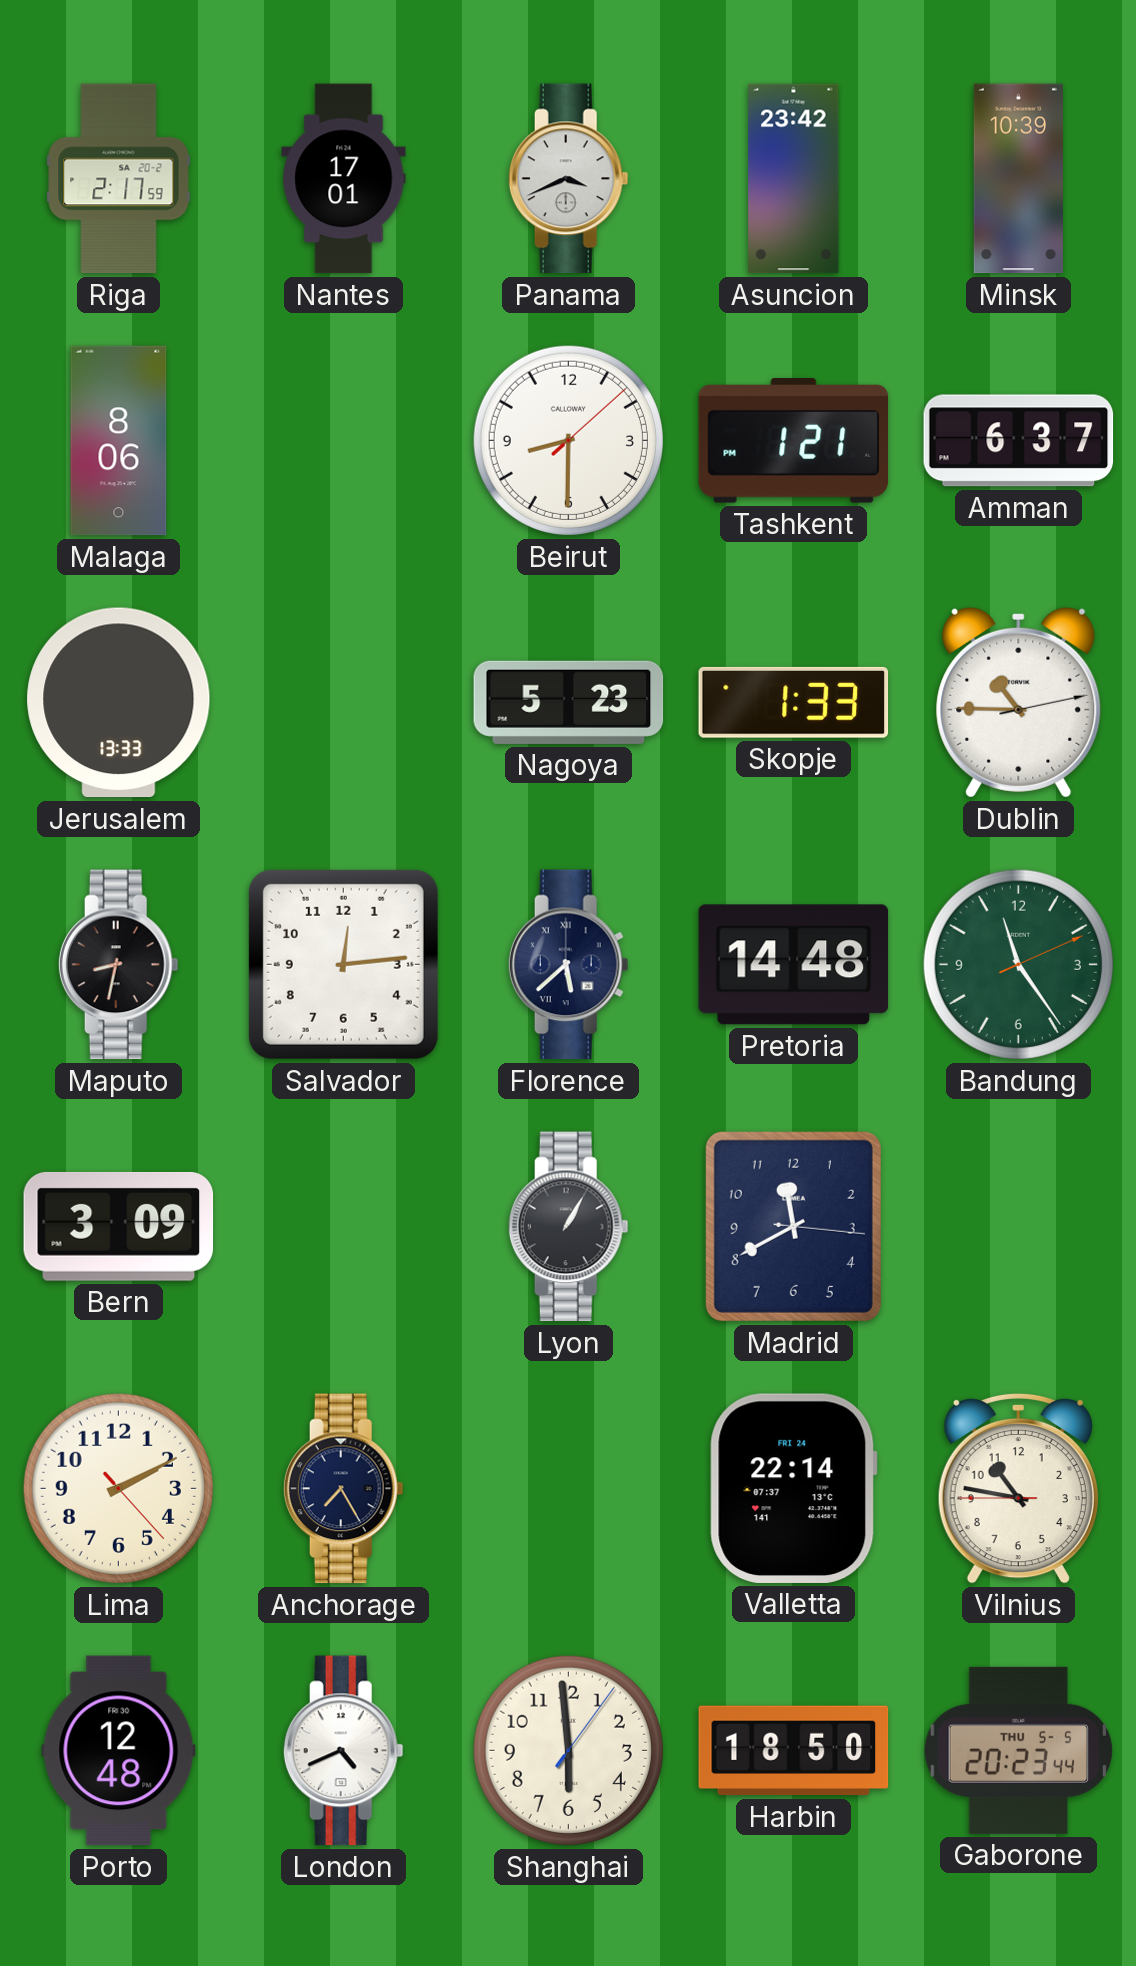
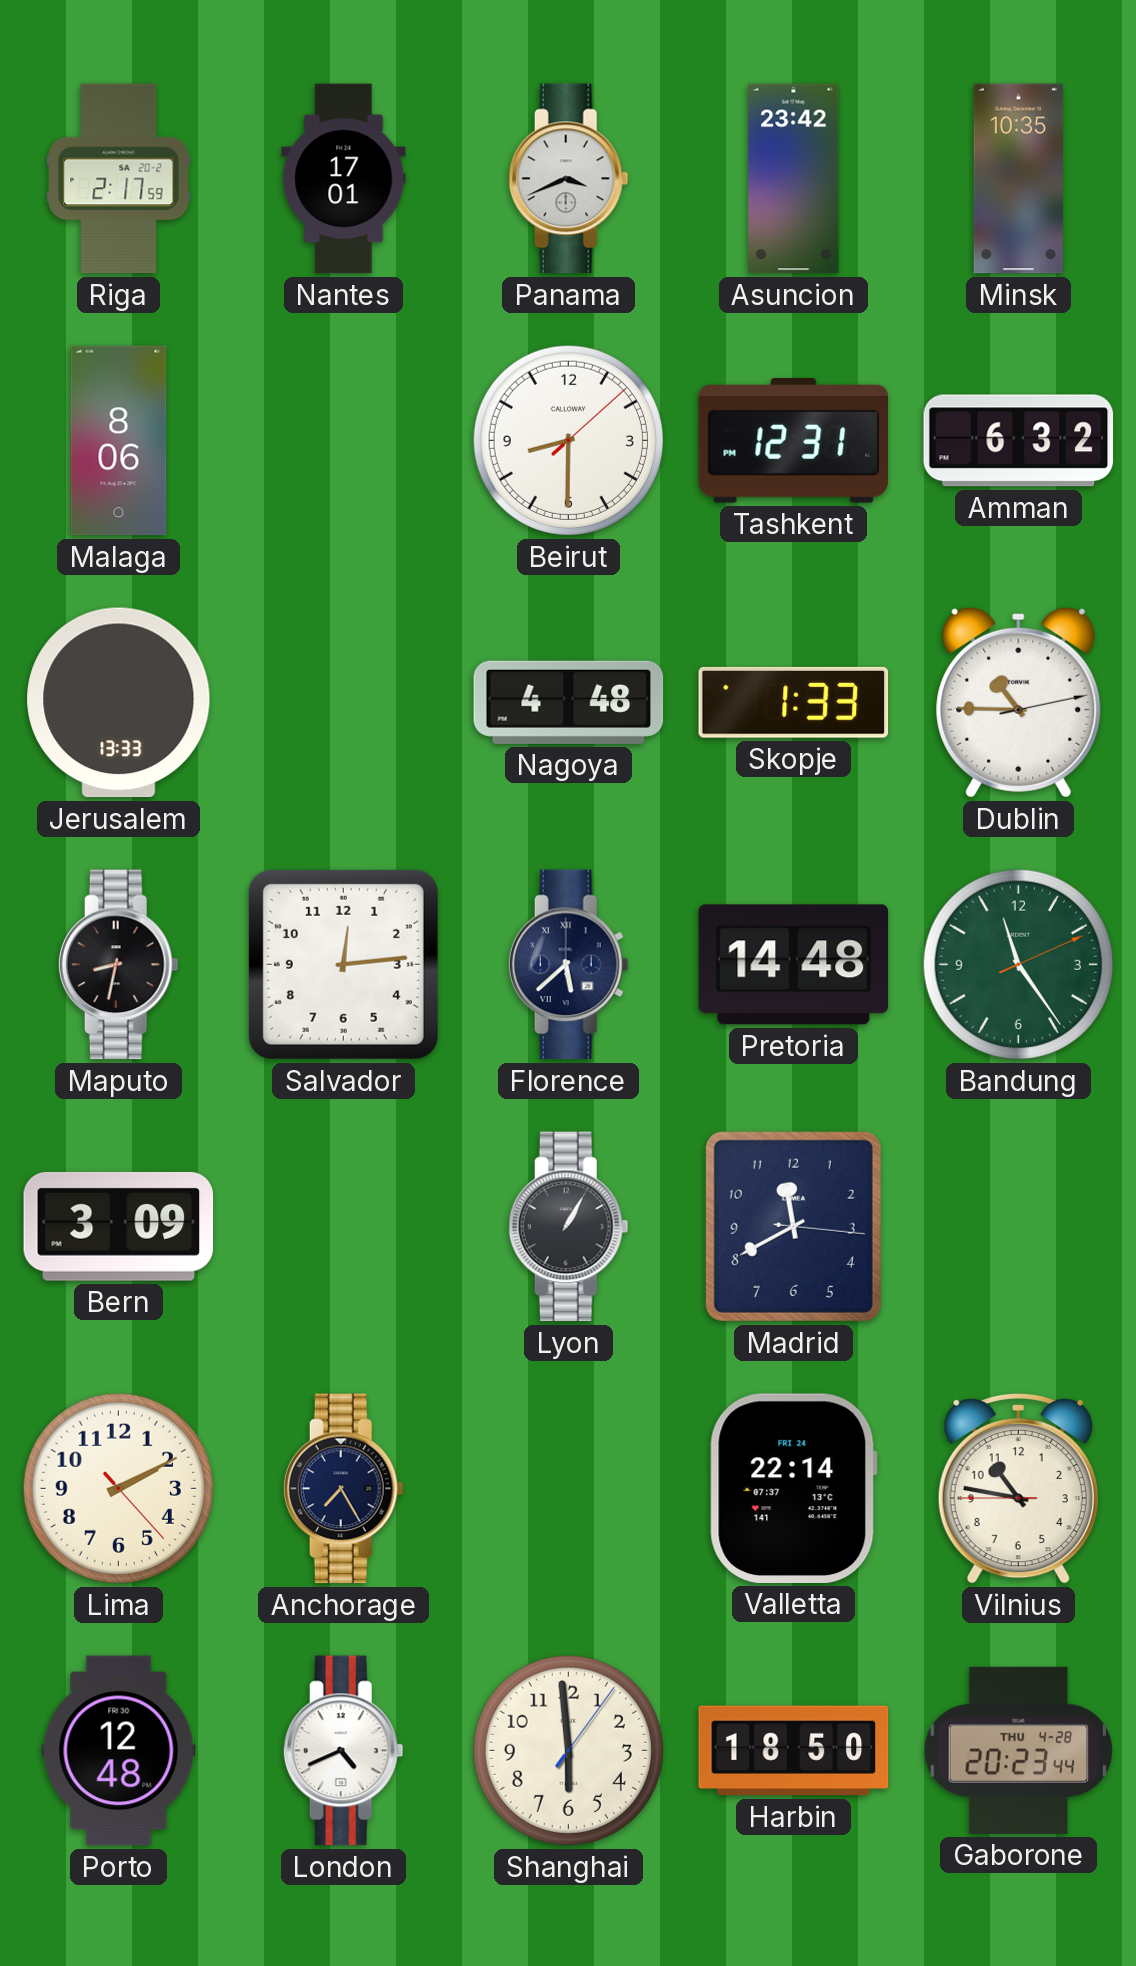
Minsk: 10:39 -> 10:35 (1018, 179)
Tashkent: 1:21 -> 12:31 (794, 441)
Amman: 6:37 -> 6:32 (1019, 441)
Nagoya: 5:23 -> 4:48 (569, 702)
Gaborone date: THU 5-5 -> THU 4-28 (1018, 1750)
